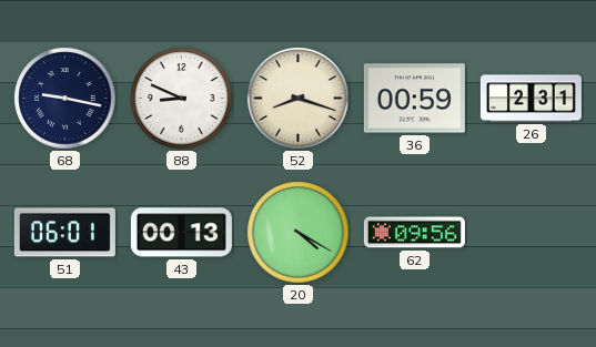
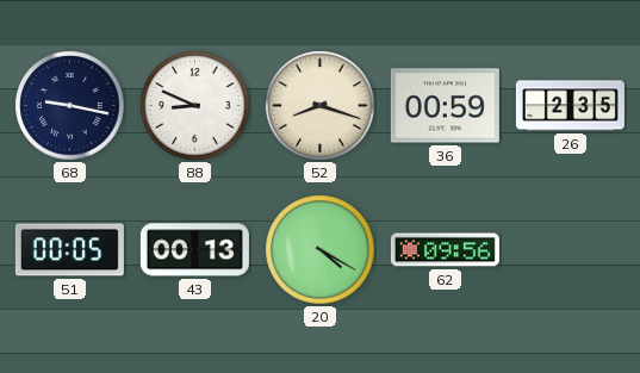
26: 2:31 -> 2:35 (570, 106)
51: 06:01 -> 00:05 (69, 250)
